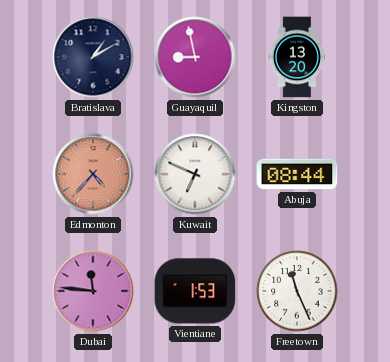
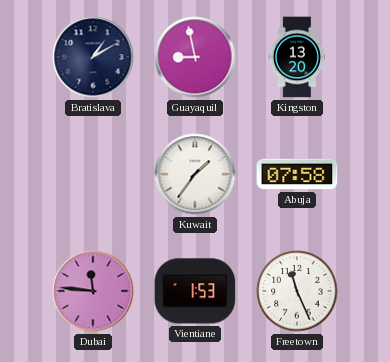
Edmonton: 4:37 -> none (93, 174)
Kuwait: 6:49 -> 1:36 (195, 174)
Abuja: 08:44 -> 07:58 (297, 174)
